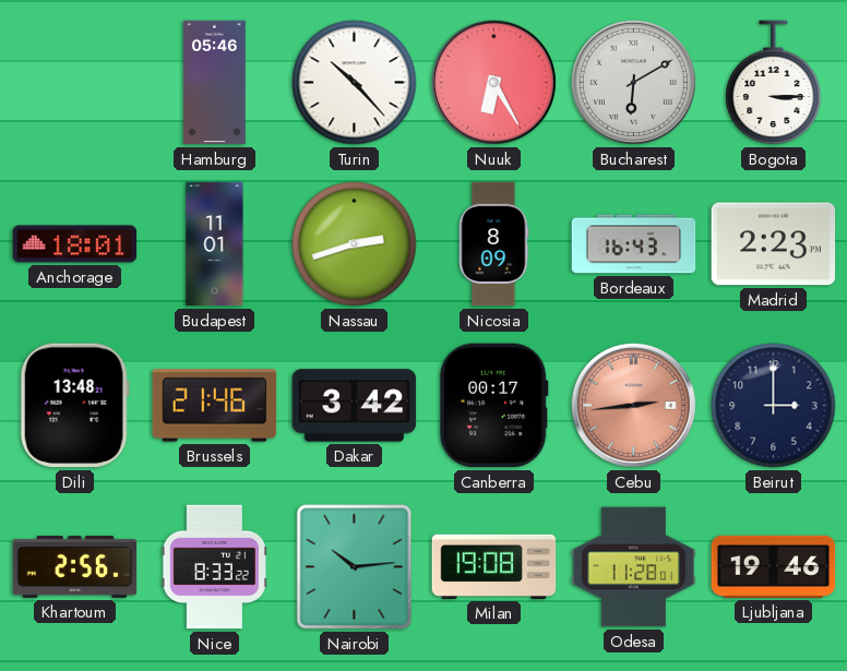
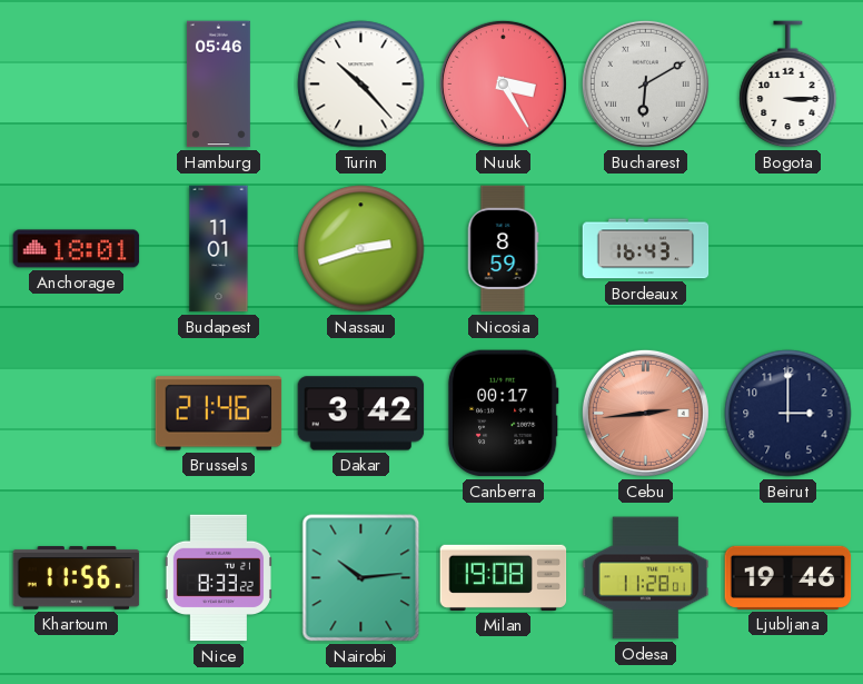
Nuuk: 6:25 -> 3:25 (503, 83)
Nicosia: 8:09 -> 8:59 (503, 249)
Madrid: 2:23 -> none (774, 244)
Dili: 13:48 -> none (74, 406)
Khartoum: 2:56 -> 11:56 (77, 578)
